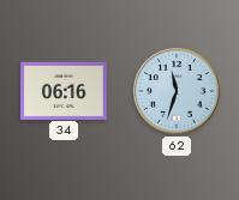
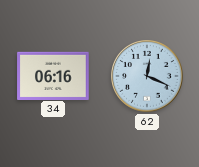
62: 11:33 -> 12:19 (147, 76)
